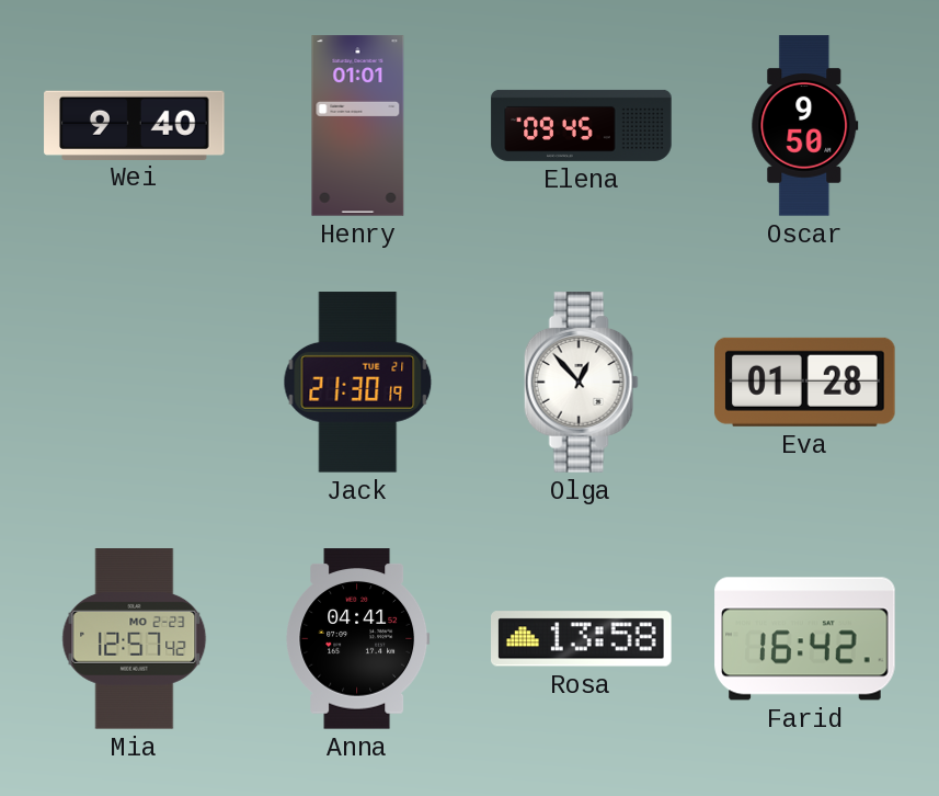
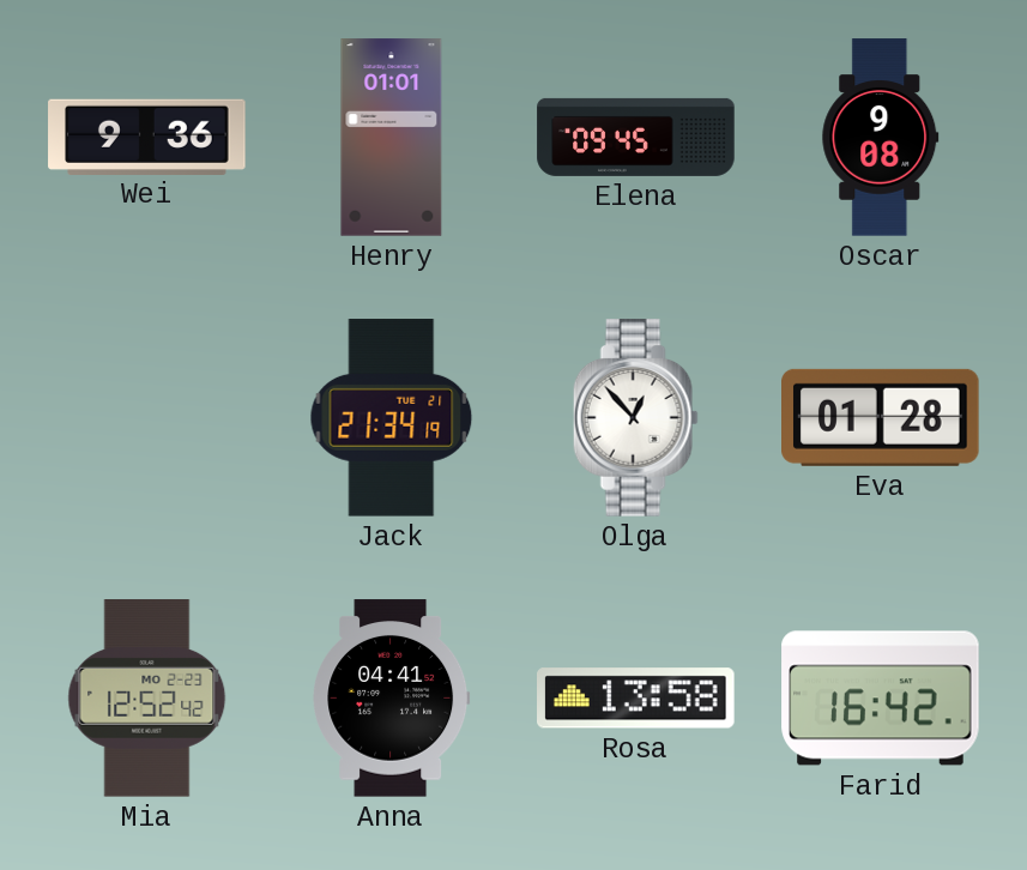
Wei: 9:40 -> 9:36 (147, 137)
Oscar: 9:50 -> 9:08 (881, 138)
Jack: 21:30 -> 21:34 (392, 418)
Mia: 12:57 -> 12:52 (147, 699)
